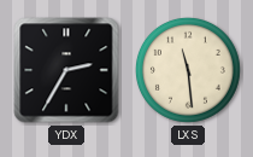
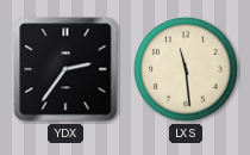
YDX: 2:35 -> 2:36 (65, 69)
